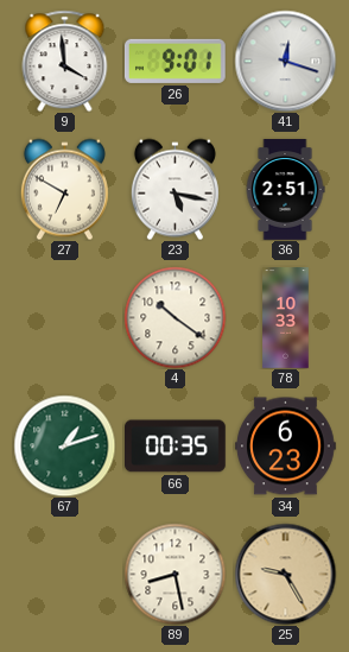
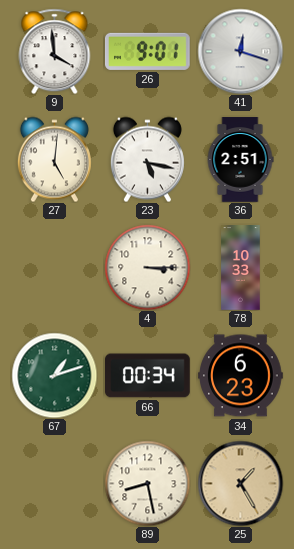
27: 6:50 -> 5:01 (54, 159)
4: 10:21 -> 3:15 (147, 267)
66: 00:35 -> 00:34 (148, 376)
25: 9:25 -> 1:25 (240, 483)
